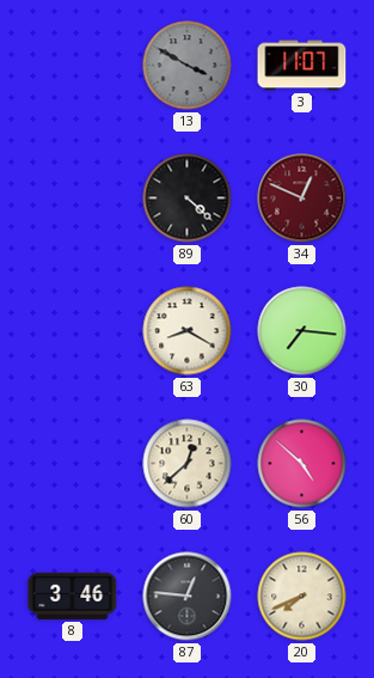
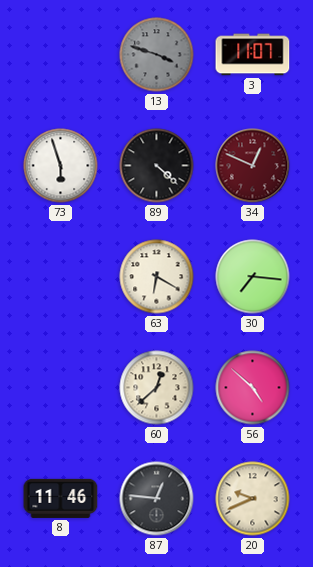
13: 3:50 -> 3:48 (157, 55)
73: none -> 5:57 (61, 166)
63: 8:20 -> 6:20 (157, 277)
8: 3:46 -> 11:46 (61, 498)
20: 7:41 -> 9:41 (253, 499)
